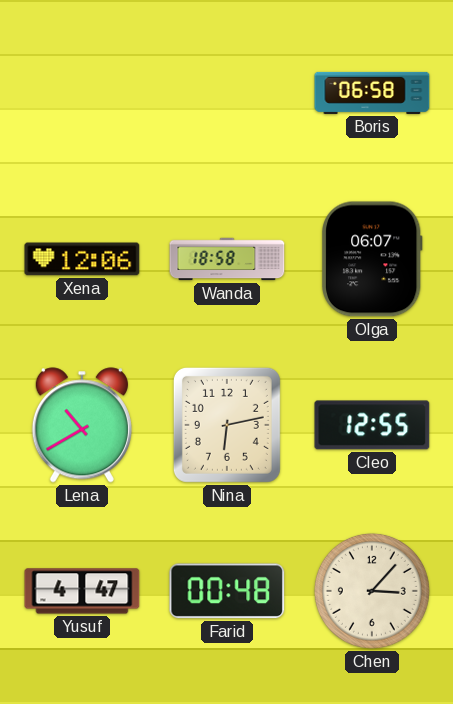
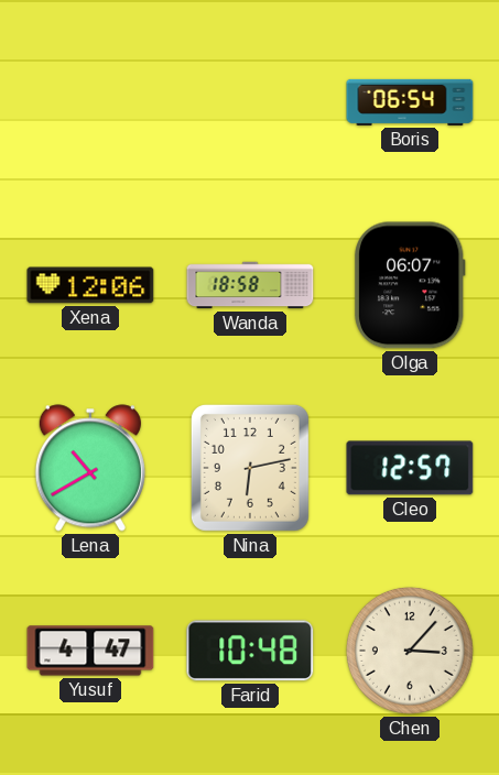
Boris: 06:58 -> 06:54 (410, 102)
Cleo: 12:55 -> 12:57 (410, 468)
Farid: 00:48 -> 10:48 (250, 651)
